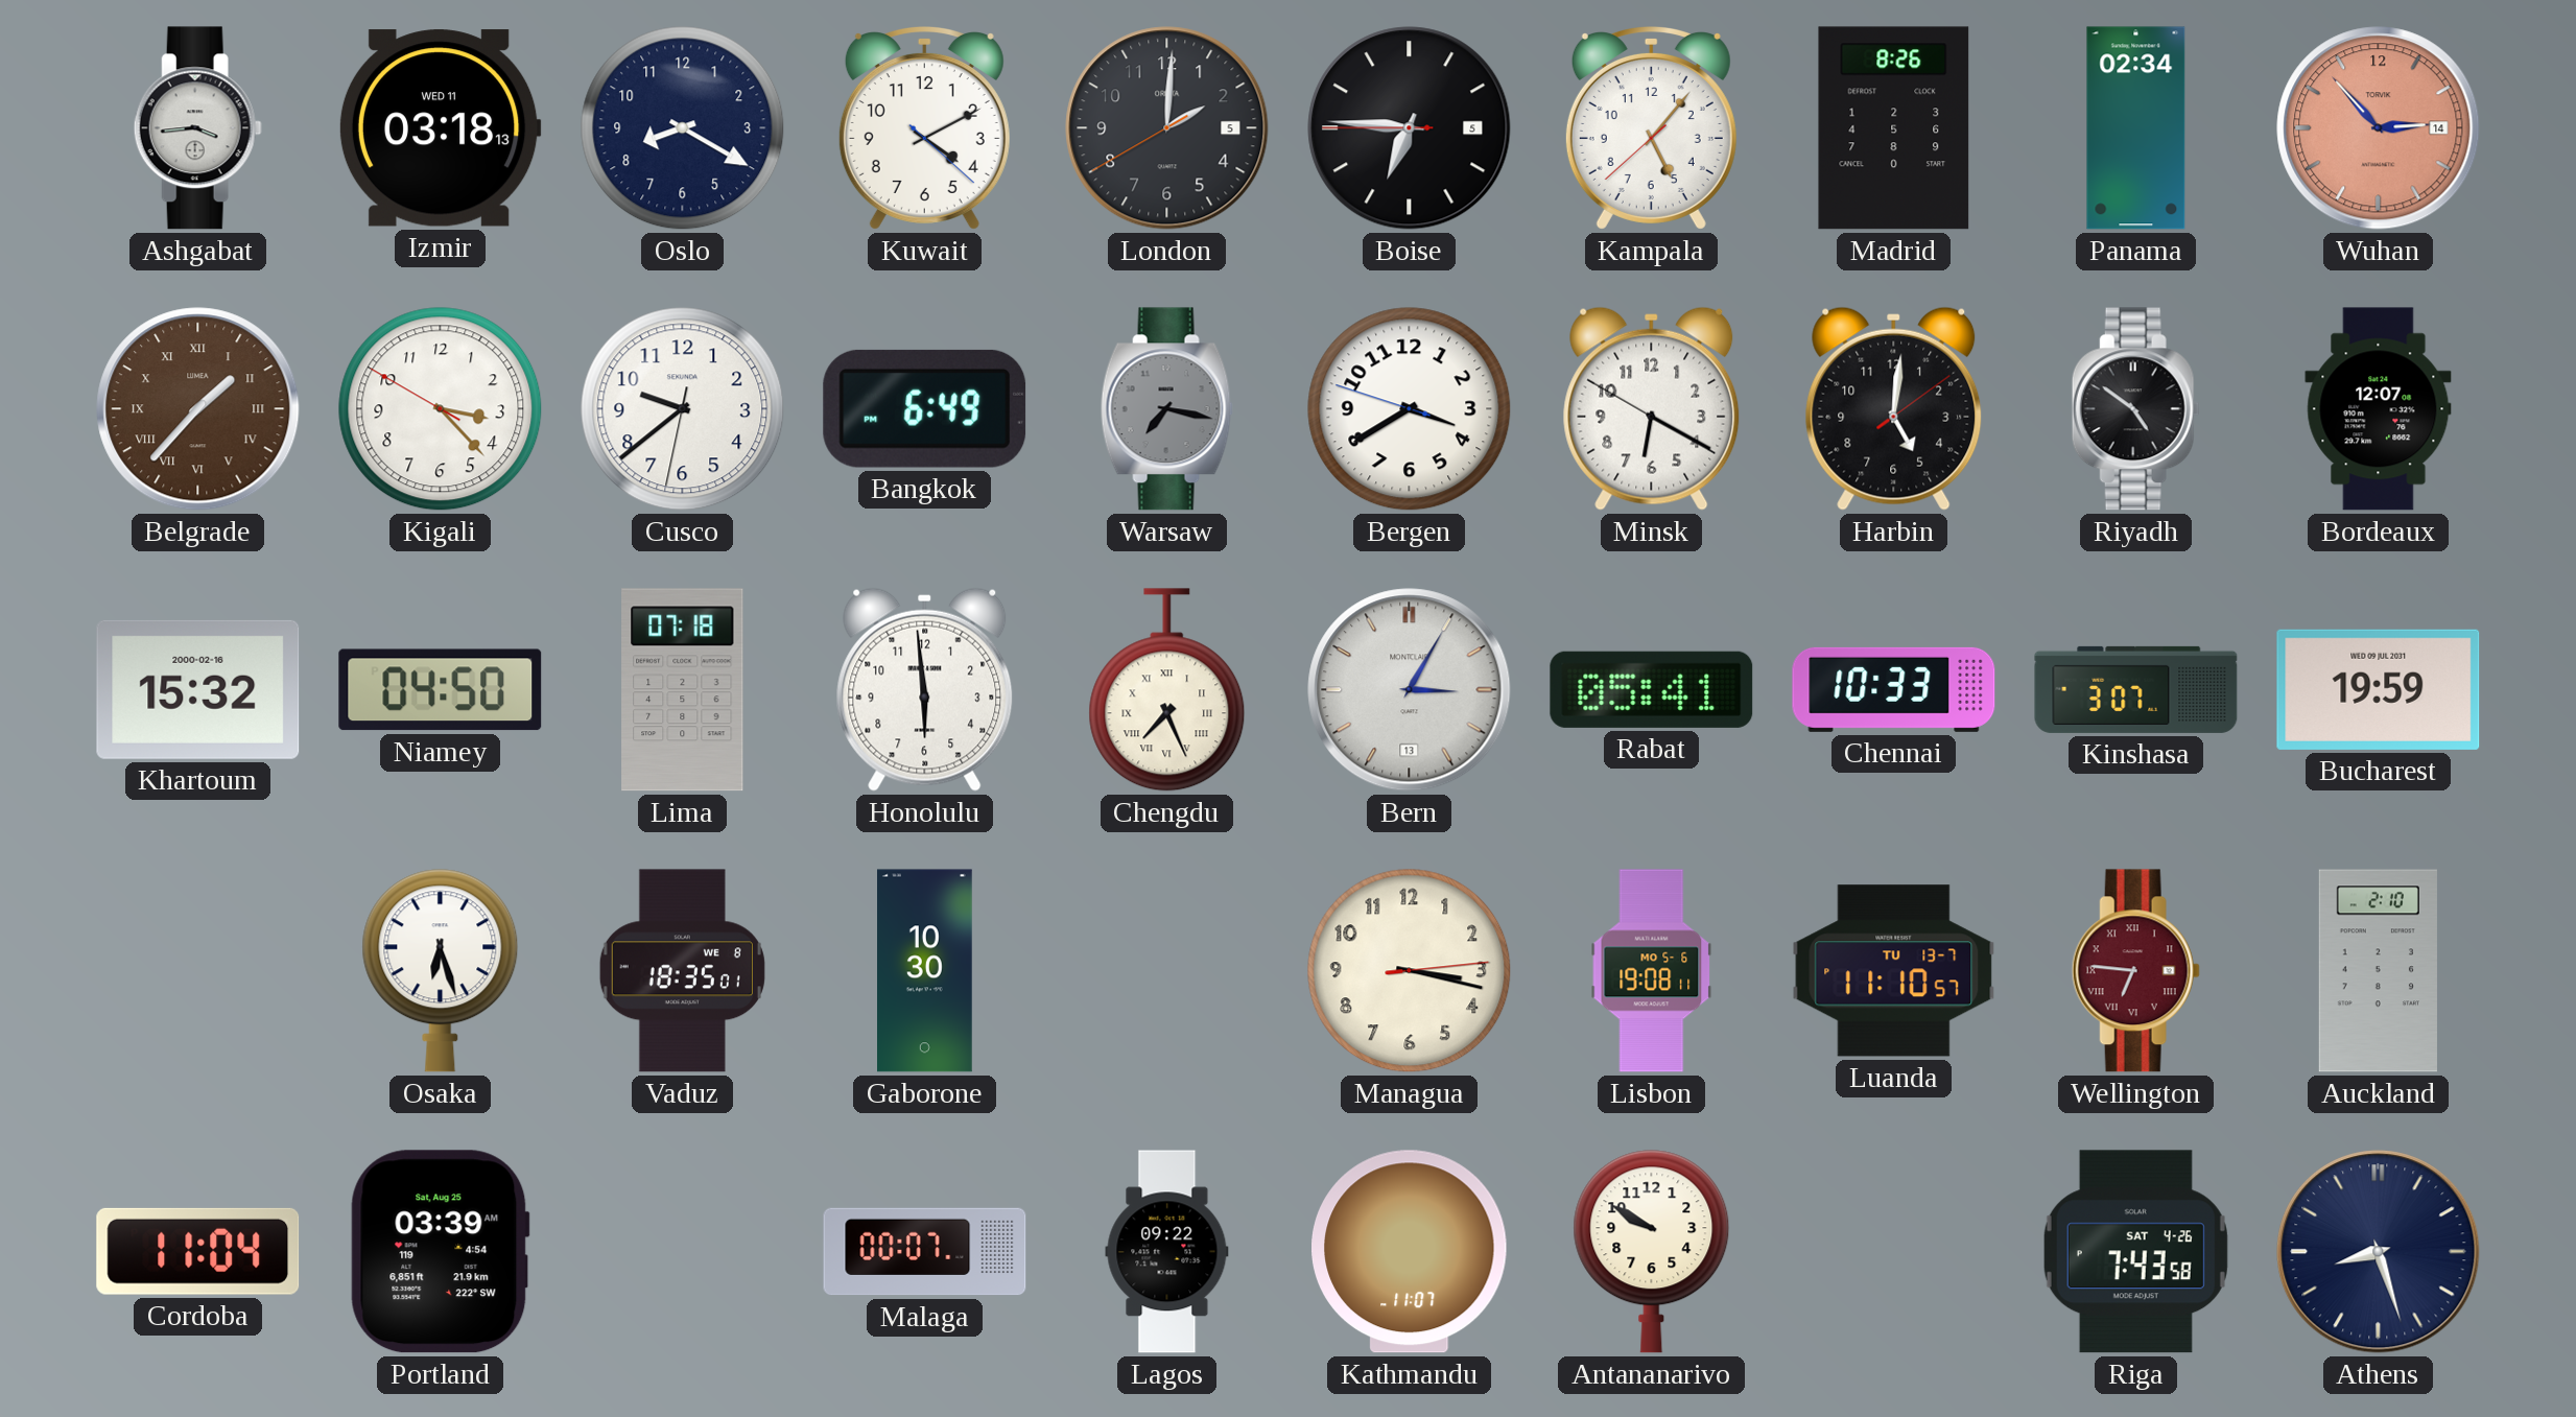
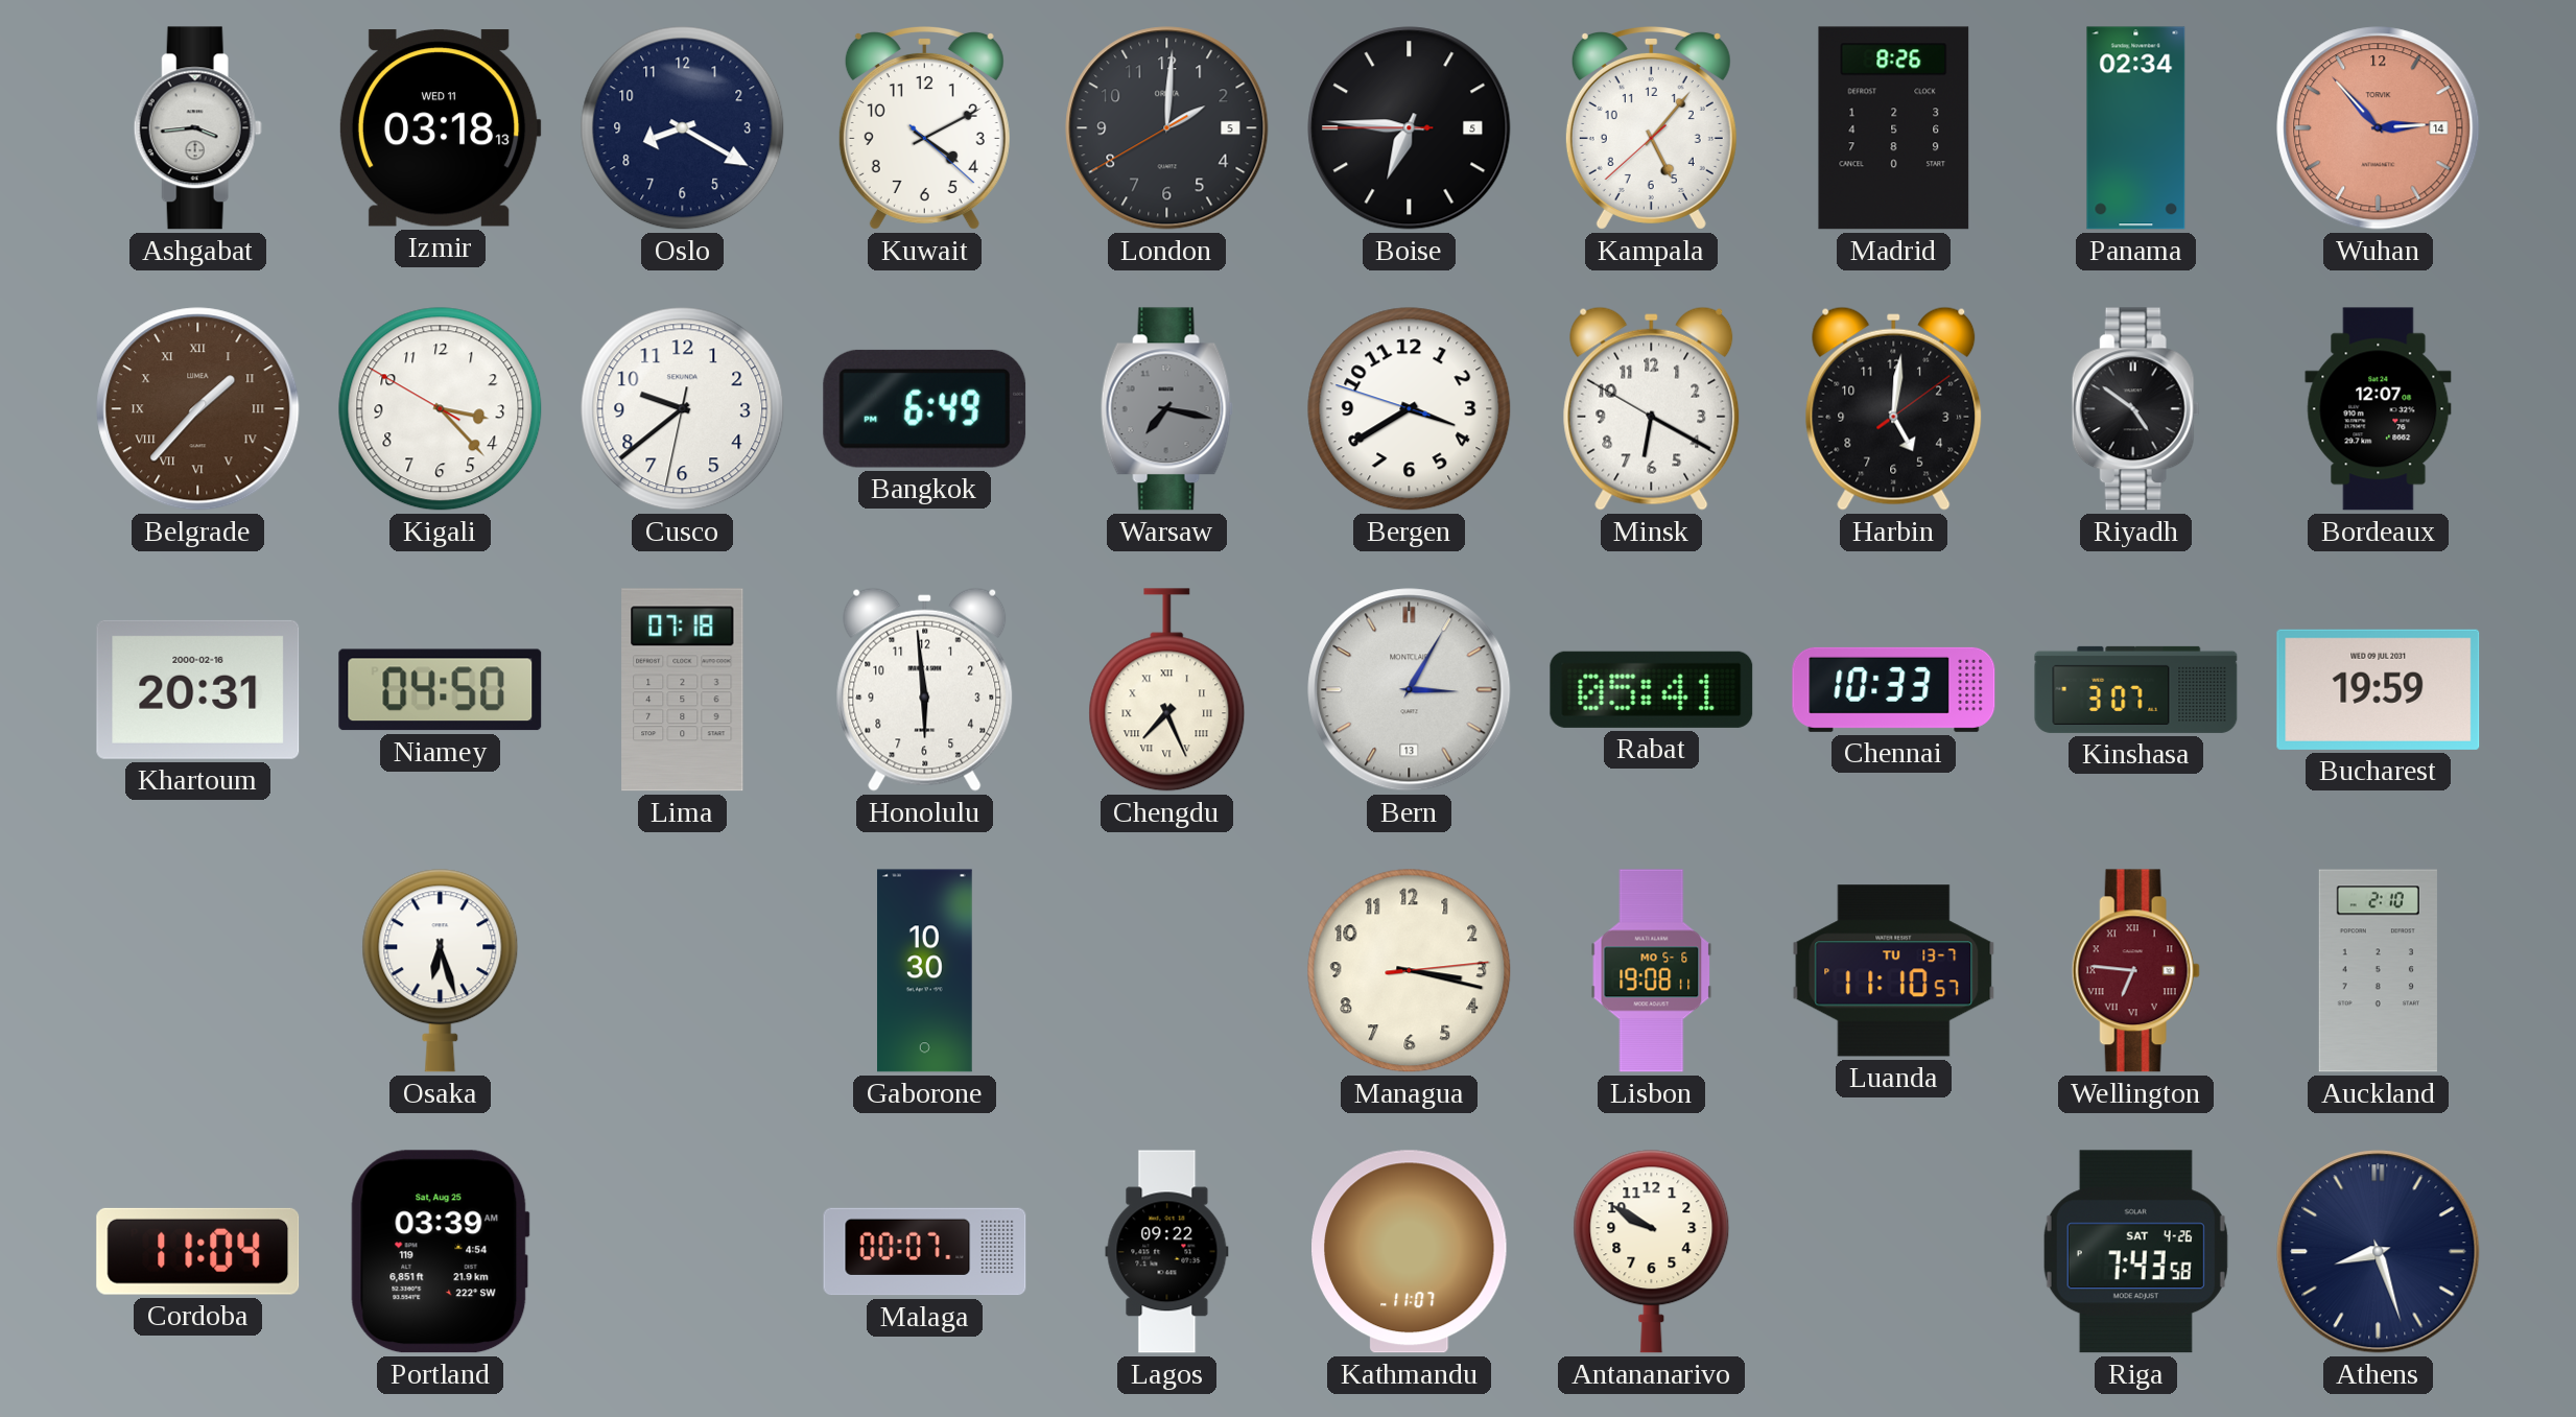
Khartoum: 15:32 -> 20:31 (198, 689)
Vaduz: 18:35 -> none (682, 971)
